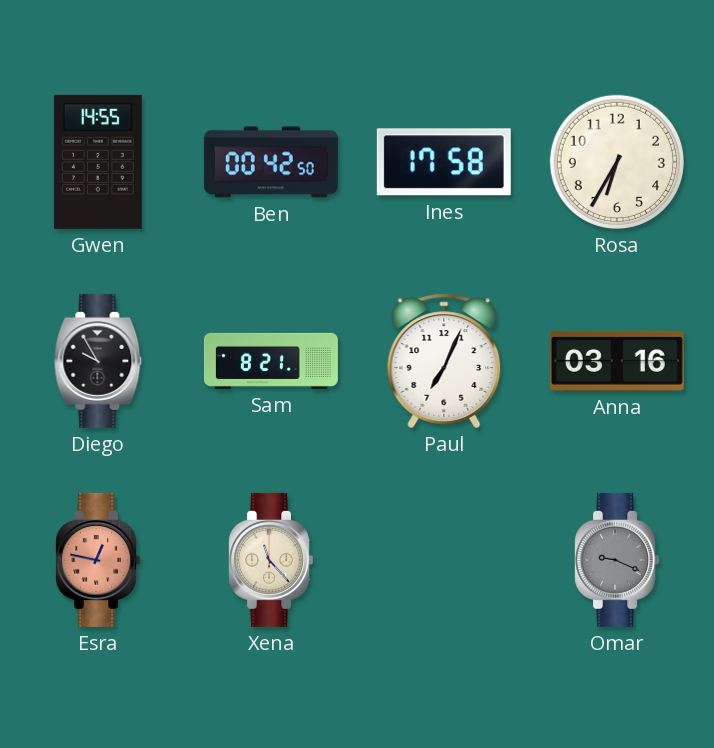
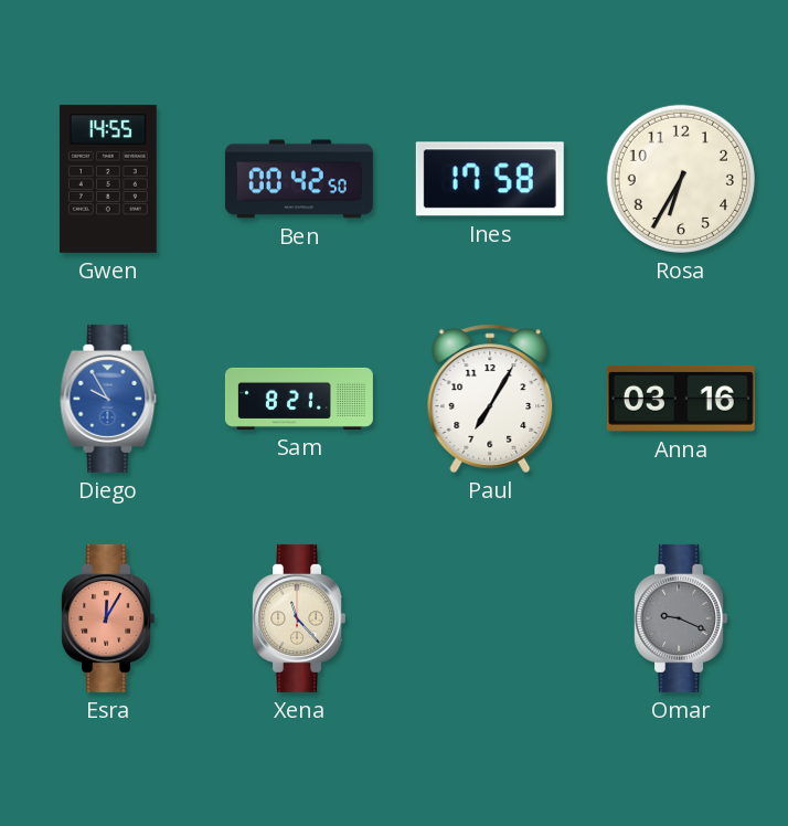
Diego dial: black -> blue (108, 399)
Paul: 7:04 -> 7:05 (490, 399)
Esra: 12:47 -> 12:05 (107, 618)
